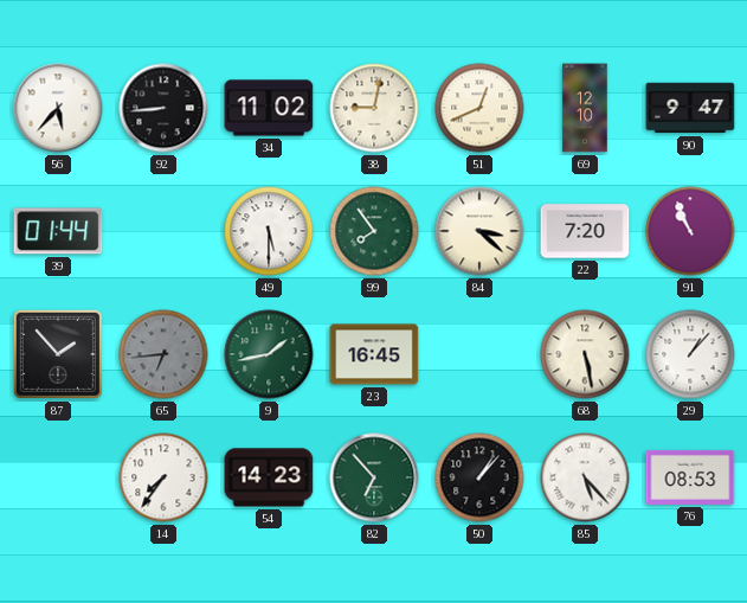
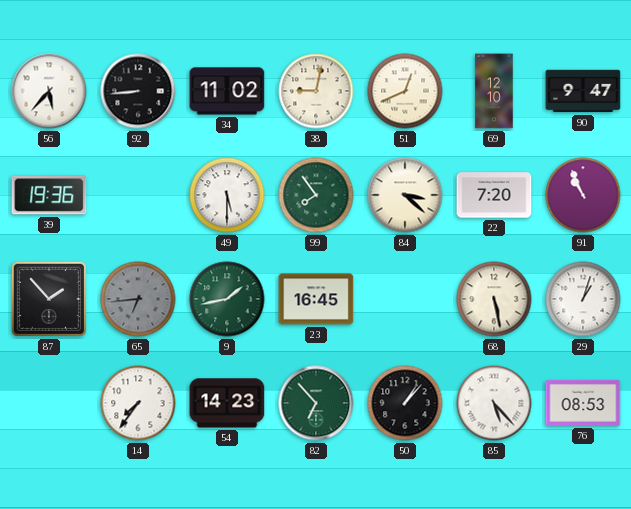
39: 01:44 -> 19:36 (49, 195)
29: 1:07 -> 1:03 (583, 299)
